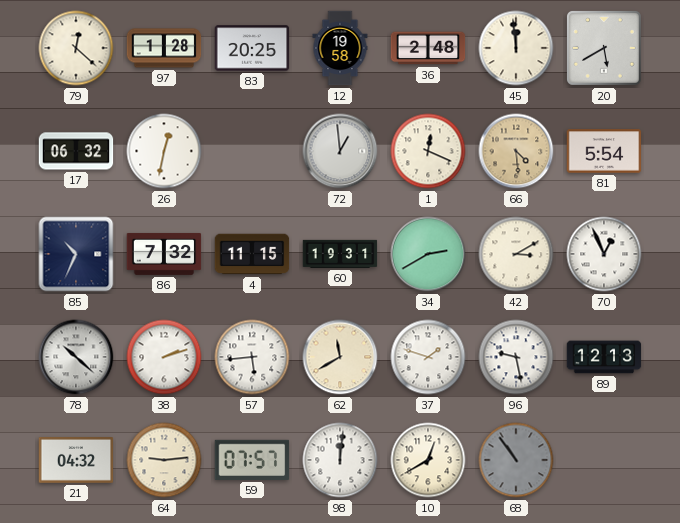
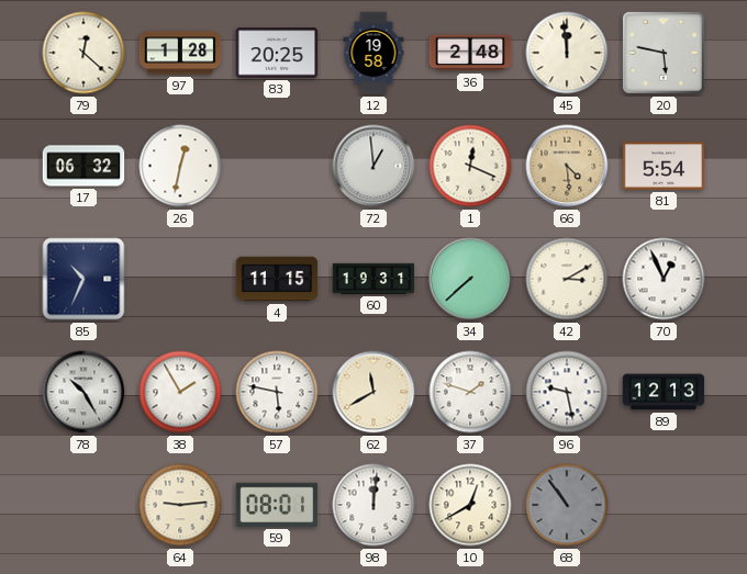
20: 5:40 -> 5:47 (665, 54)
86: 7:32 -> none (164, 254)
34: 2:40 -> 7:38 (470, 279)
78: 10:22 -> 10:25 (83, 392)
38: 2:12 -> 1:55 (180, 392)
57: 5:44 -> 5:47 (277, 392)
21: 04:32 -> none (76, 461)
59: 07:57 -> 08:01 (277, 505)
